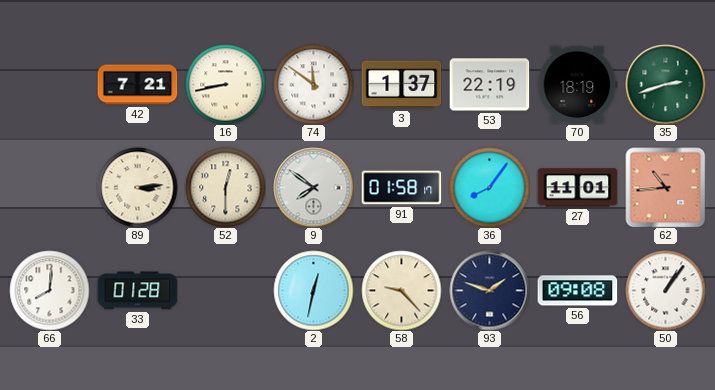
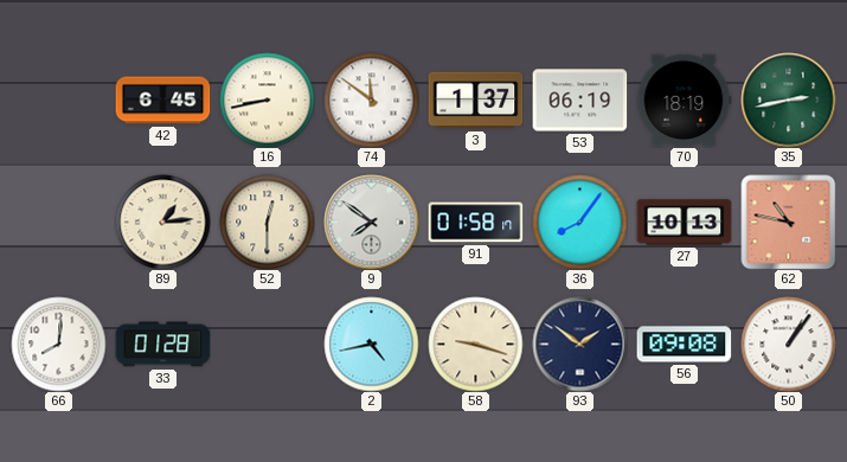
42: 7:21 -> 6:45 (162, 101)
53: 22:19 -> 06:19 (579, 101)
35: 2:42 -> 2:43 (788, 100)
89: 3:14 -> 1:14 (162, 222)
27: 11:01 -> 10:13 (684, 223)
62: 10:44 -> 10:47 (788, 222)
2: 12:32 -> 4:43 (371, 344)
58: 9:23 -> 9:18 (475, 344)
93: 1:48 -> 1:51 (579, 344)
